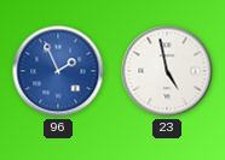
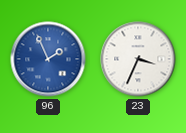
23: 4:58 -> 3:34 (138, 59)
